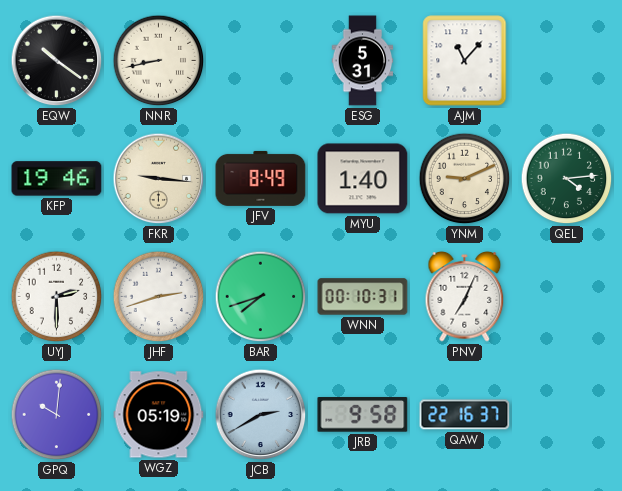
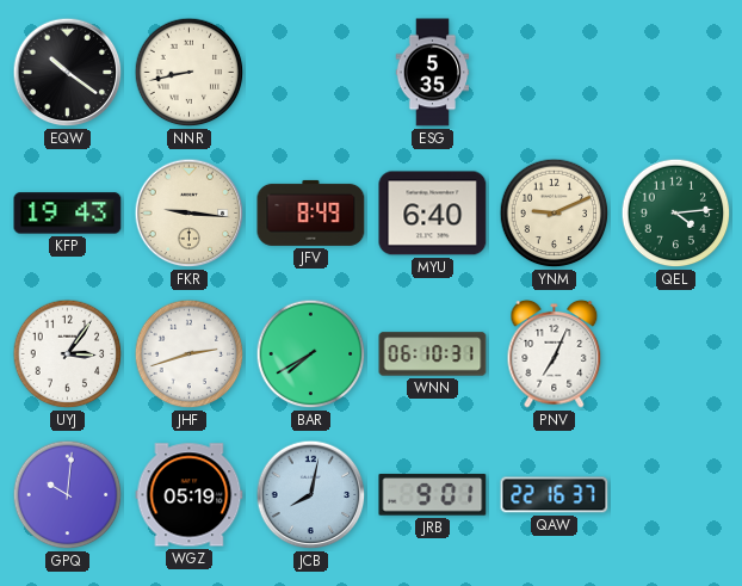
ESG: 5:31 -> 5:35 (433, 73)
AJM: 11:07 -> none (465, 61)
KFP: 19:46 -> 19:43 (68, 214)
MYU: 1:40 -> 6:40 (433, 214)
UYJ: 2:30 -> 3:06 (68, 354)
BAR: 7:42 -> 7:40 (311, 354)
WNN: 00:10 -> 06:10 (433, 354)
JCB: 2:40 -> 8:02 (311, 495)
JRB: 9:58 -> 9:01 (433, 495)
